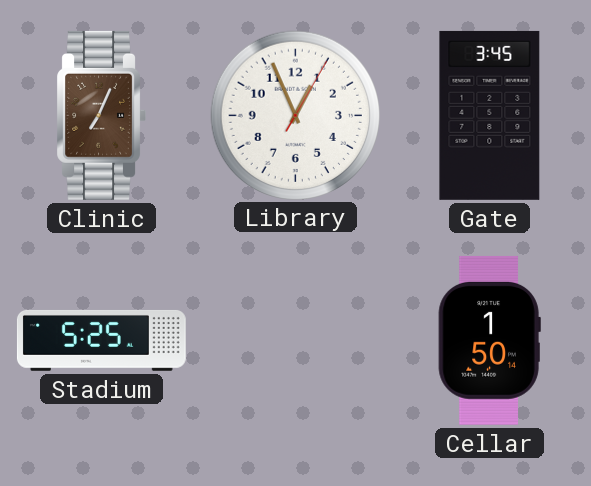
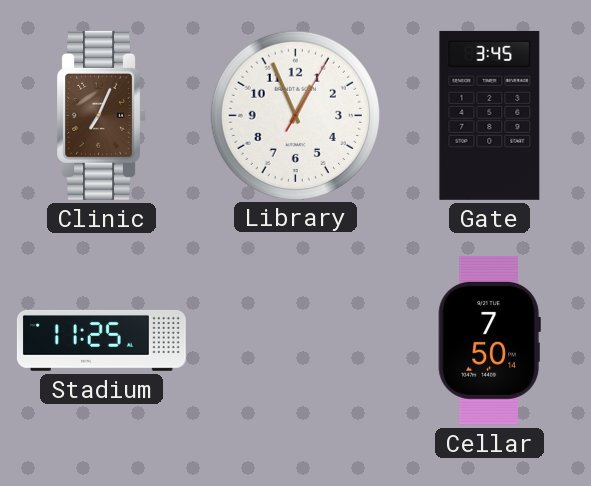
Stadium: 5:25 -> 11:25 (101, 340)
Cellar: 1:50 -> 7:50 (489, 340)
